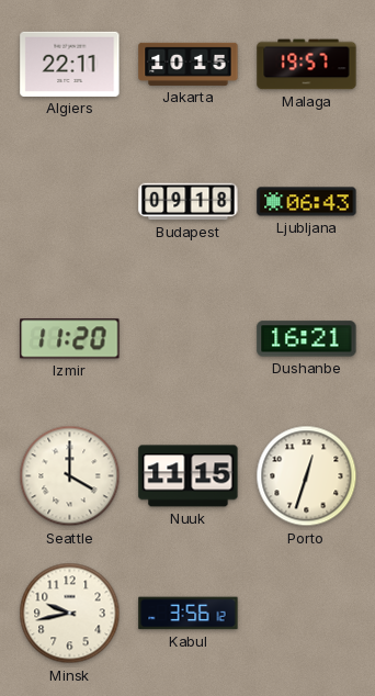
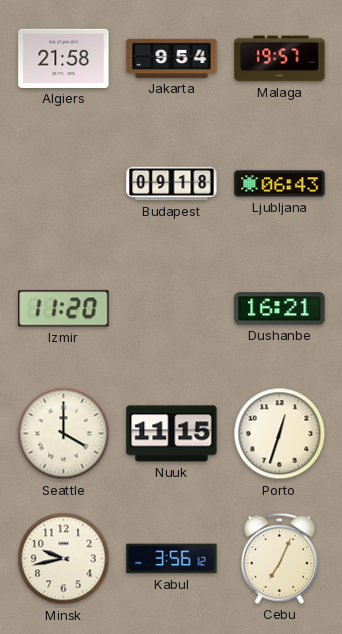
Algiers: 22:11 -> 21:58 (64, 58)
Jakarta: 10:15 -> 9:54 (172, 58)
Cebu: none -> 7:04 (279, 558)
